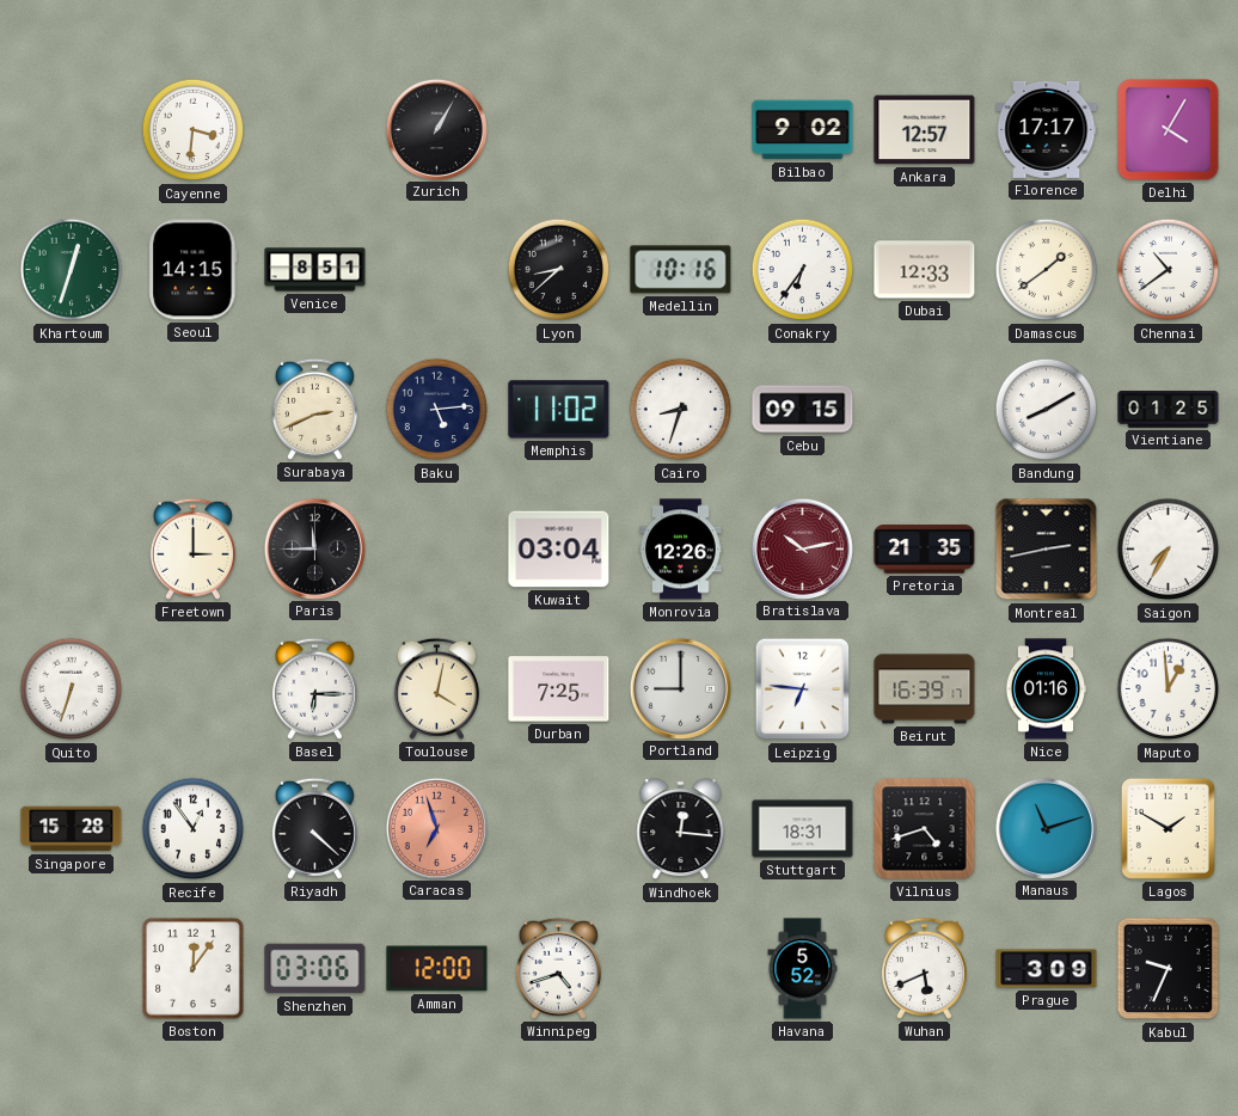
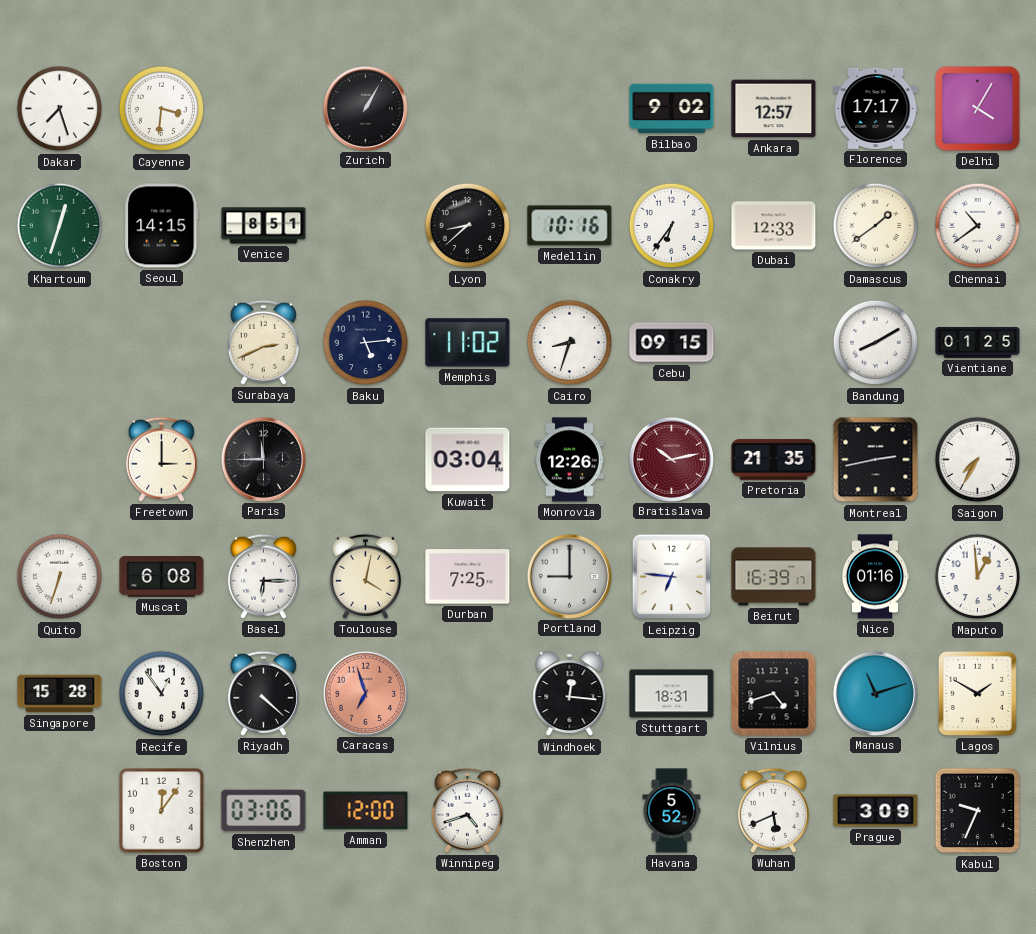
Dakar: none -> 7:27 (60, 109)
Muscat: none -> 6:08 (162, 577)
